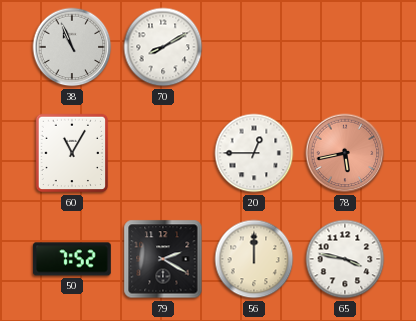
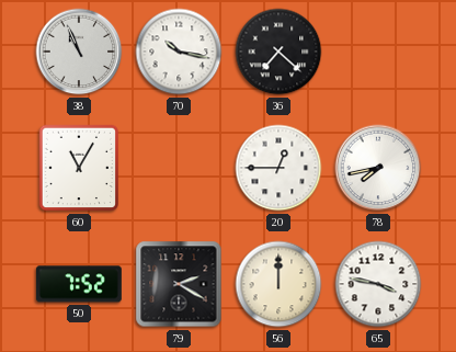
70: 8:10 -> 10:17 (179, 52)
36: none -> 7:22 (278, 52)
78: 5:43 -> 7:43 (378, 168)
78 dial: salmon -> white (378, 168)
